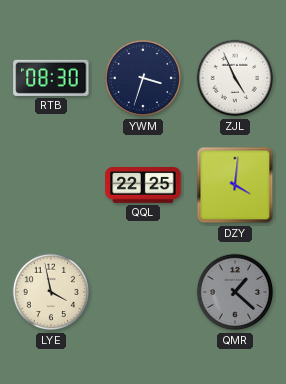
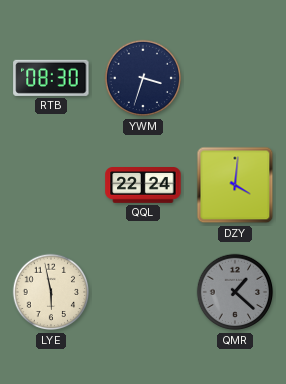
ZJL: 4:56 -> none (235, 78)
QQL: 22:25 -> 22:24 (143, 186)
LYE: 3:58 -> 5:58 (51, 292)
